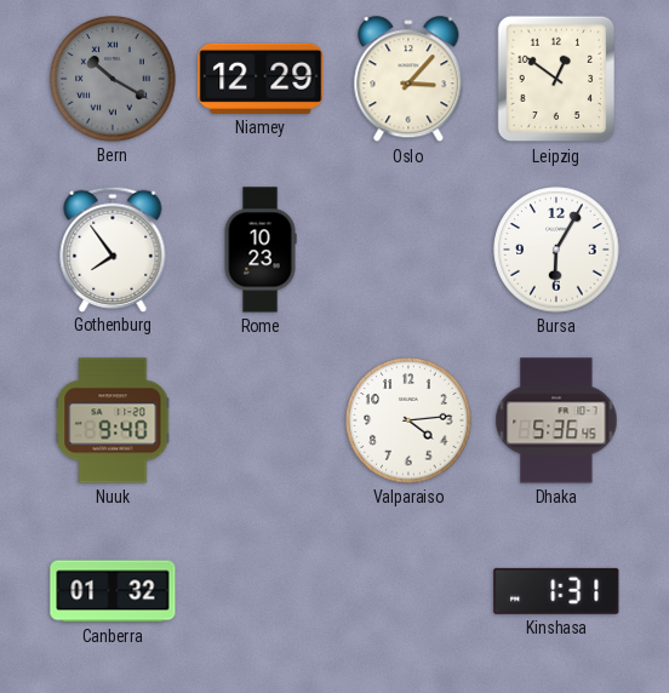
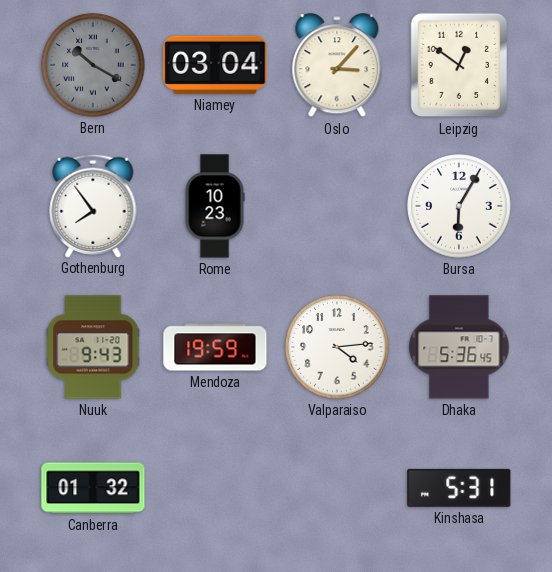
Niamey: 12:29 -> 03:04 (215, 65)
Nuuk: 9:40 -> 9:43 (93, 347)
Mendoza: none -> 19:59 (215, 347)
Kinshasa: 1:31 -> 5:31 (459, 488)
